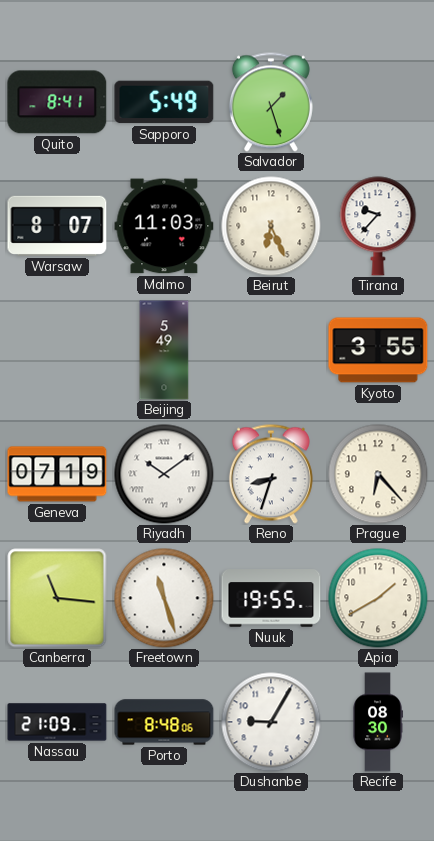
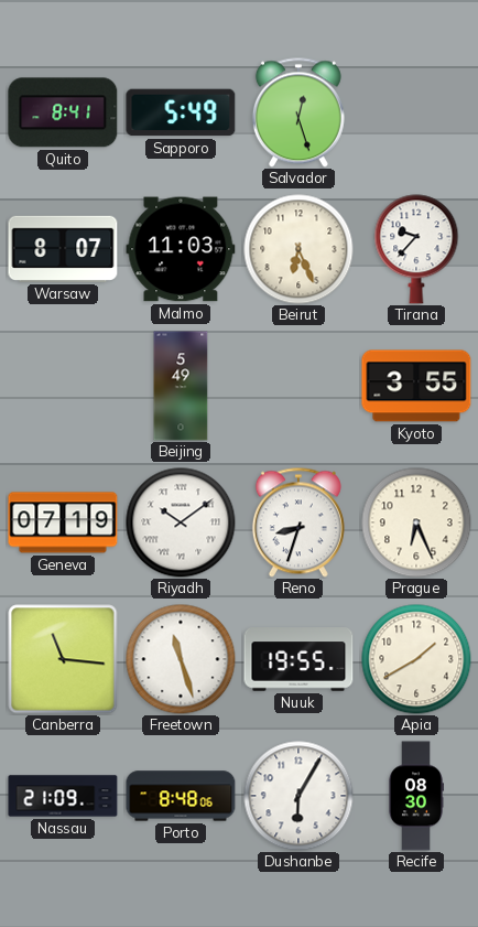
Salvador: 1:27 -> 12:27 (298, 112)
Prague: 6:23 -> 6:26 (416, 522)
Dushanbe: 9:05 -> 6:05 (298, 796)
